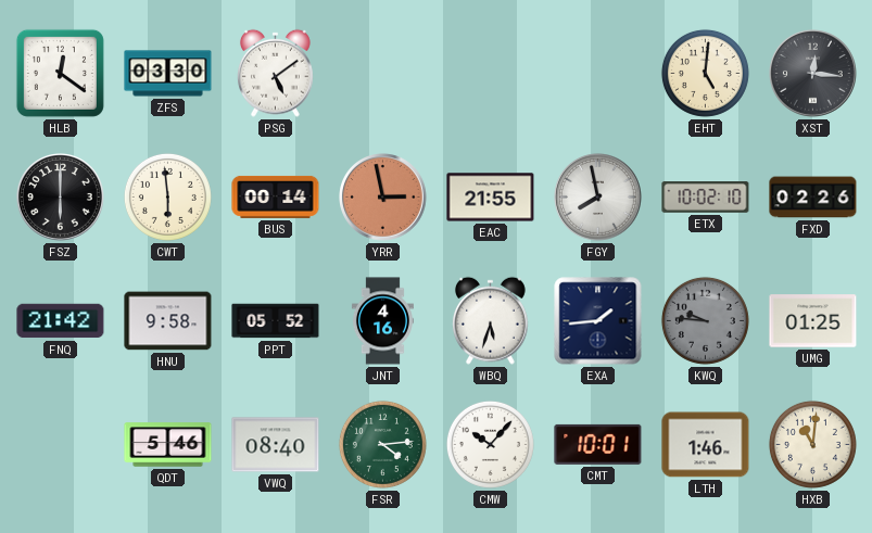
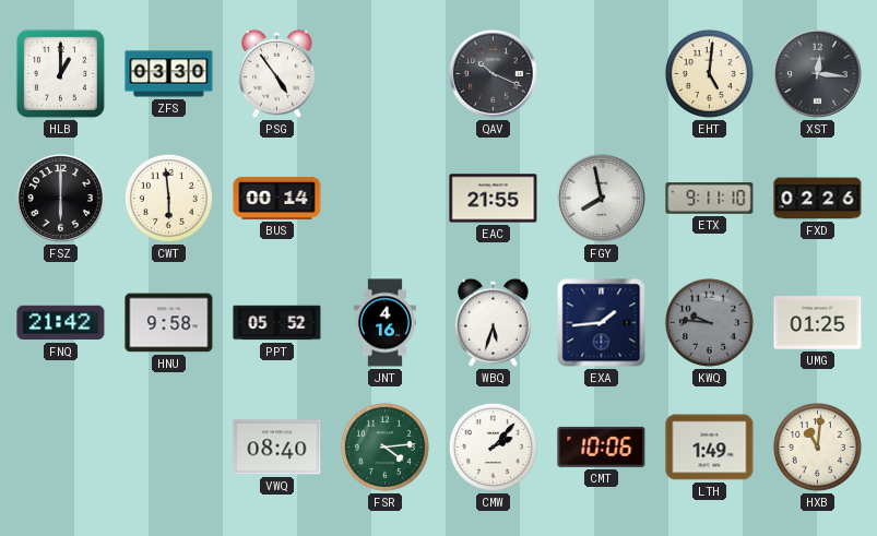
HLB: 12:21 -> 1:00 (60, 73)
PSG: 5:09 -> 4:54 (276, 73)
QAV: none -> 10:19 (494, 74)
YRR: 2:58 -> none (383, 198)
ETX: 10:02 -> 9:11 (710, 199)
QDT: 5:46 -> none (168, 445)
CMW: 10:07 -> 2:07 (493, 446)
CMT: 10:01 -> 10:06 (602, 446)
LTH: 1:46 -> 1:49 (710, 448)
